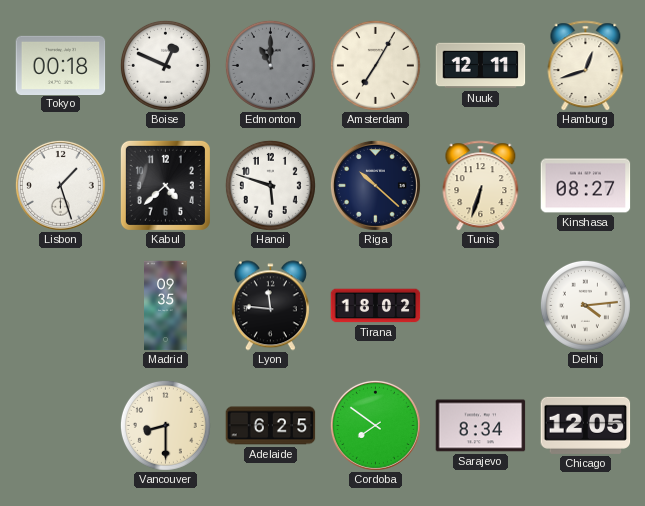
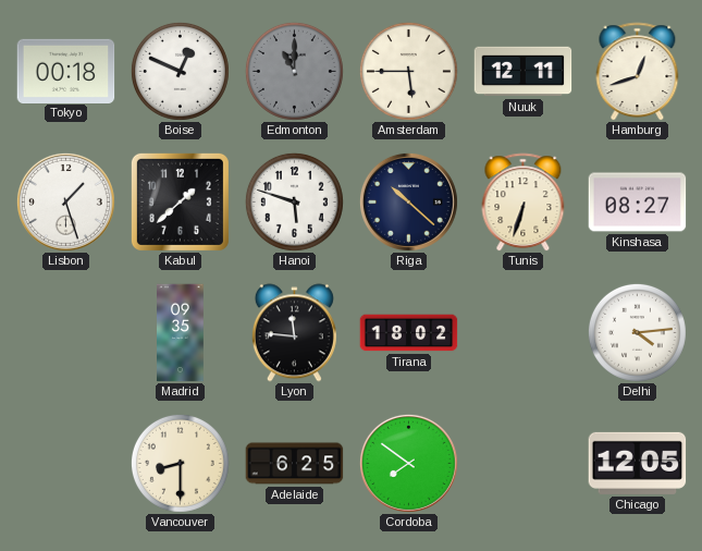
Amsterdam: 7:05 -> 5:45 (408, 71)
Kabul: 4:38 -> 1:38 (180, 201)
Sarajevo: 8:34 -> none (481, 426)
